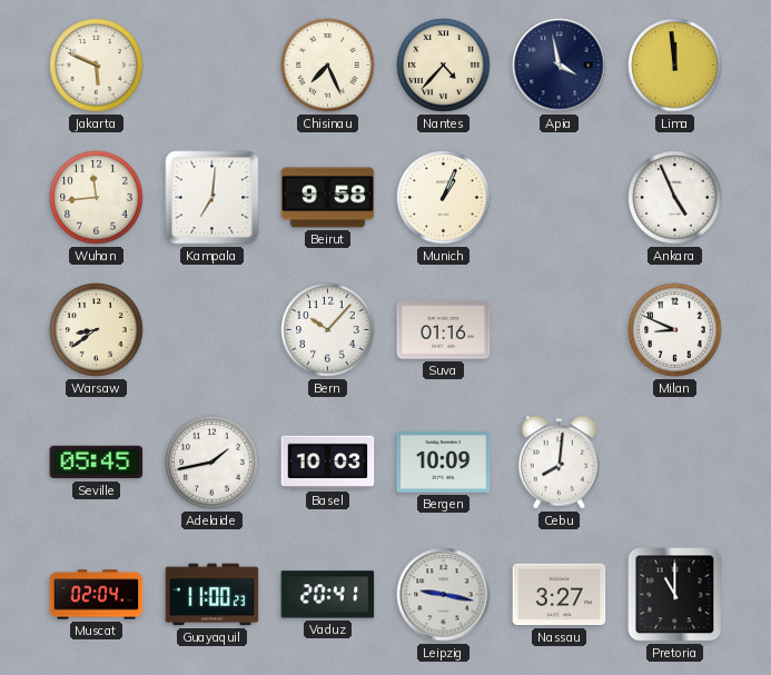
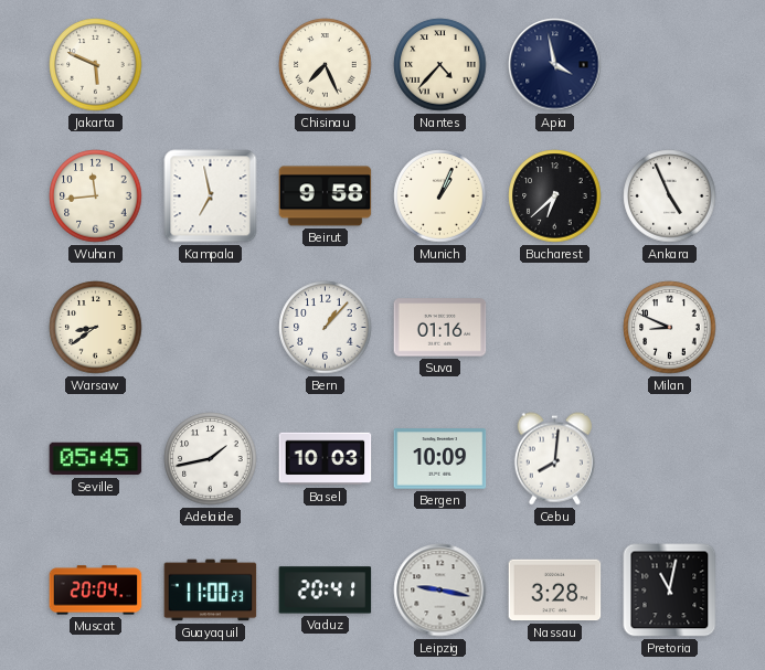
Lima: 11:59 -> none (675, 66)
Kampala: 7:01 -> 6:58 (211, 196)
Bucharest: none -> 6:38 (555, 196)
Bern: 10:07 -> 1:07 (326, 328)
Muscat: 02:04 -> 20:04 (96, 591)
Nassau: 3:27 -> 3:28 (555, 591)
Pretoria: 11:00 -> 11:02 (670, 591)
